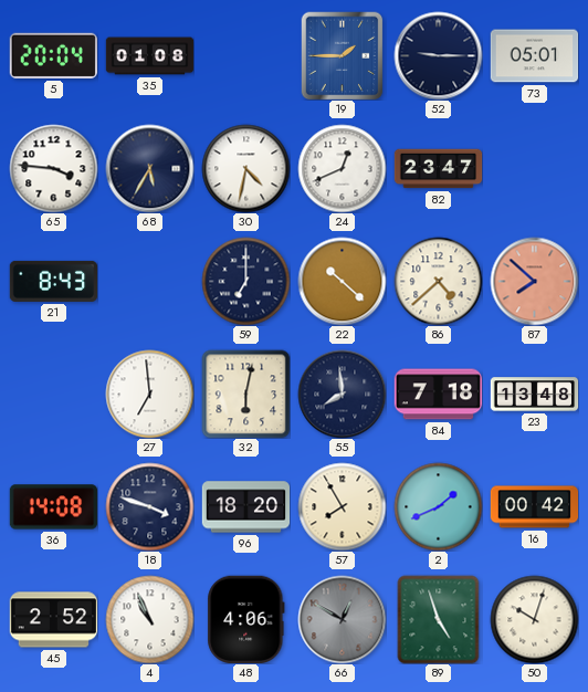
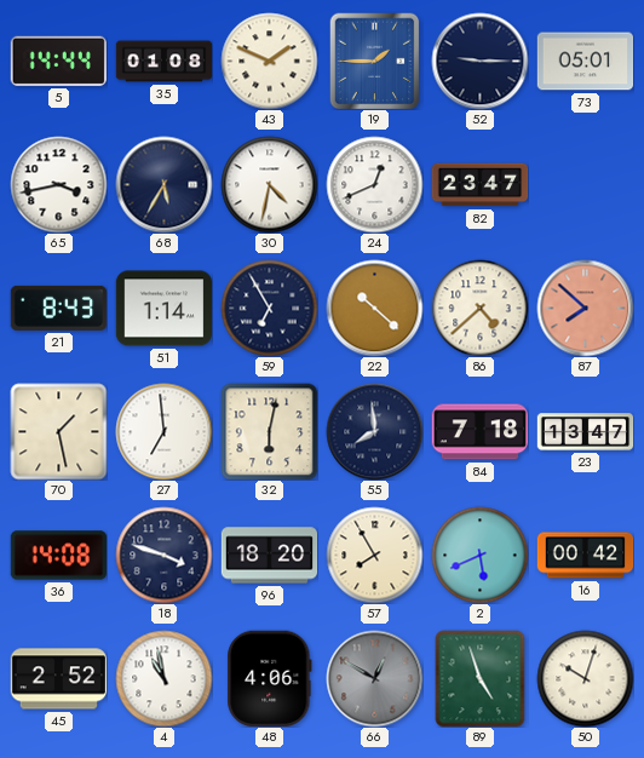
5: 20:04 -> 14:44 (58, 61)
43: none -> 1:49 (269, 61)
65: 3:46 -> 3:43 (58, 184)
51: none -> 1:14 (163, 309)
59: 7:00 -> 6:55 (269, 308)
70: none -> 1:28 (58, 431)
23: 13:48 -> 13:47 (585, 432)
2: 1:41 -> 5:41 (479, 555)
4: 10:56 -> 10:58 (163, 678)
